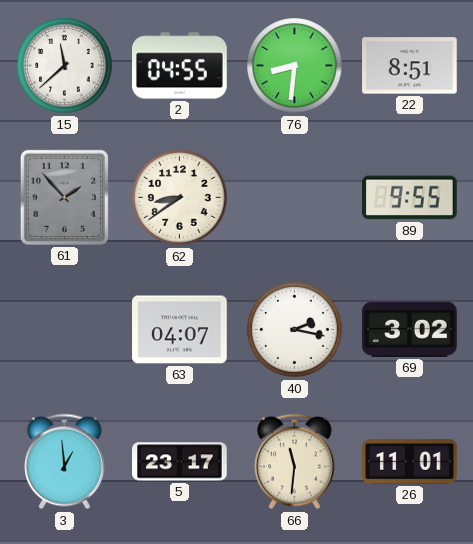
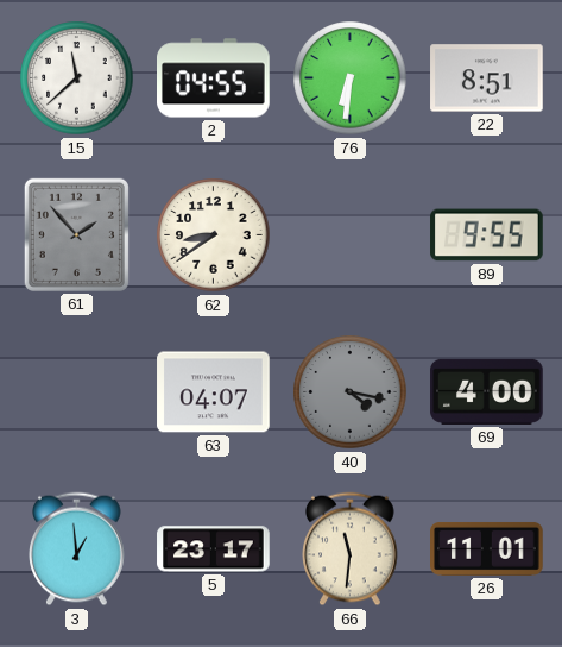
76: 8:31 -> 6:31 (351, 78)
40: 2:17 -> 4:17 (351, 392)
40 dial: white -> grey (351, 392)
69: 3:02 -> 4:00 (487, 391)
